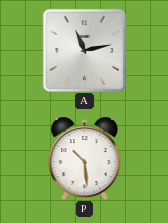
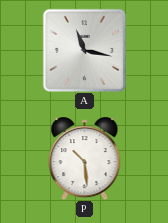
A: 11:13 -> 11:17 (84, 50)
